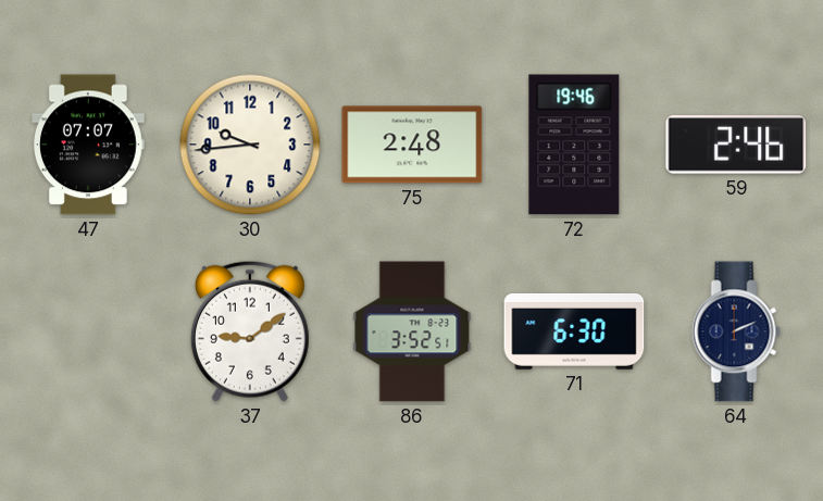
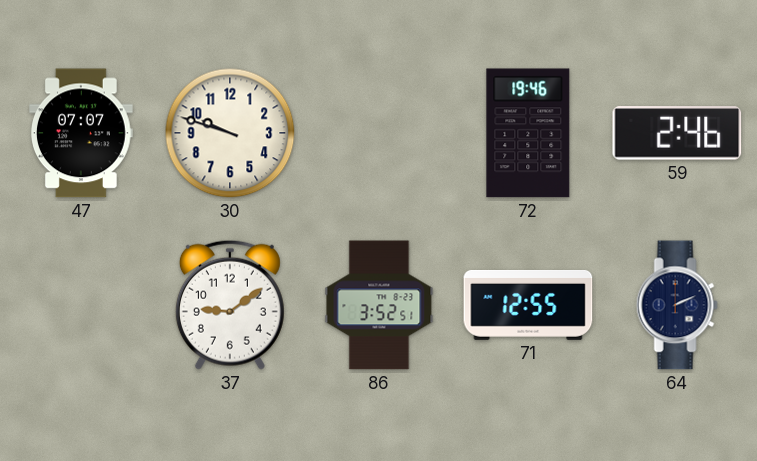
30: 9:44 -> 9:48 (230, 133)
75: 2:48 -> none (412, 145)
71: 6:30 -> 12:55 (528, 305)
